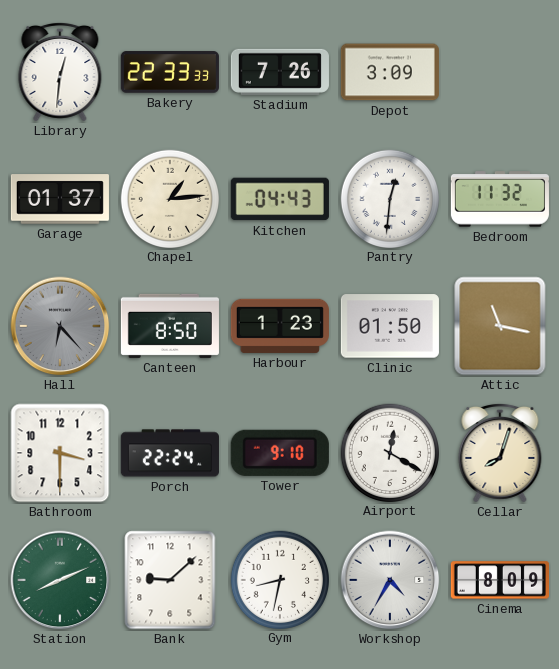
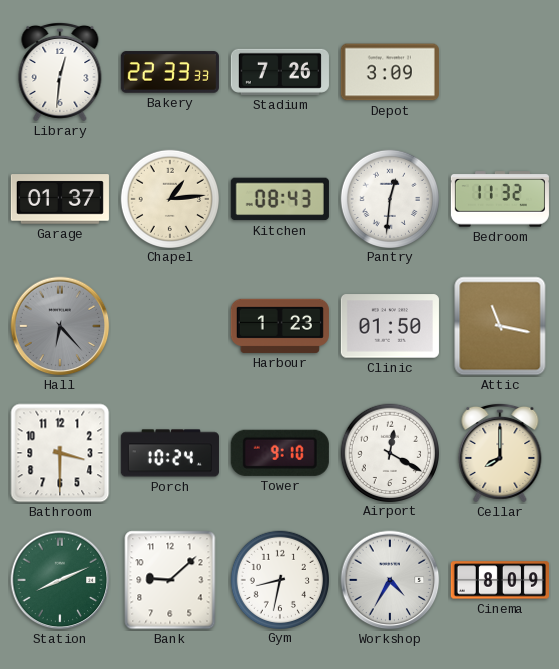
Kitchen: 04:43 -> 08:43 (280, 199)
Canteen: 8:50 -> none (170, 326)
Porch: 22:24 -> 10:24 (170, 453)
Cellar: 8:03 -> 8:00 (500, 453)
